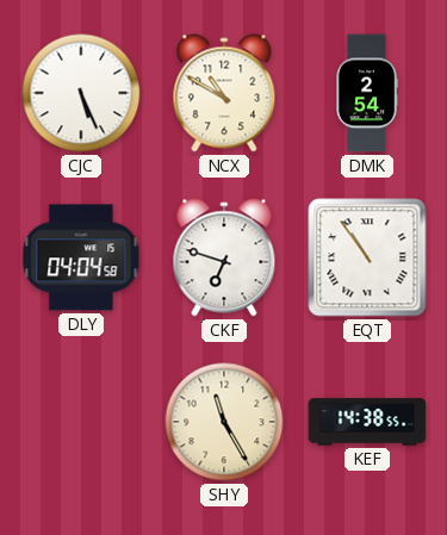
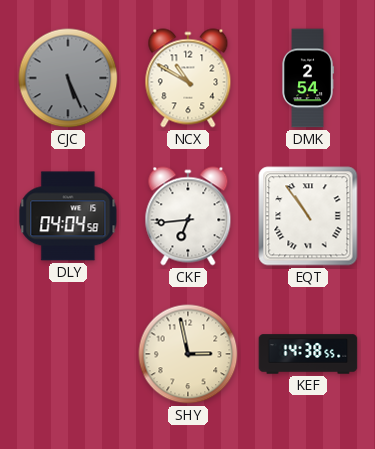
CJC dial: white -> grey (68, 78)
CKF: 6:48 -> 6:44 (188, 216)
SHY: 11:25 -> 2:58 (188, 354)
